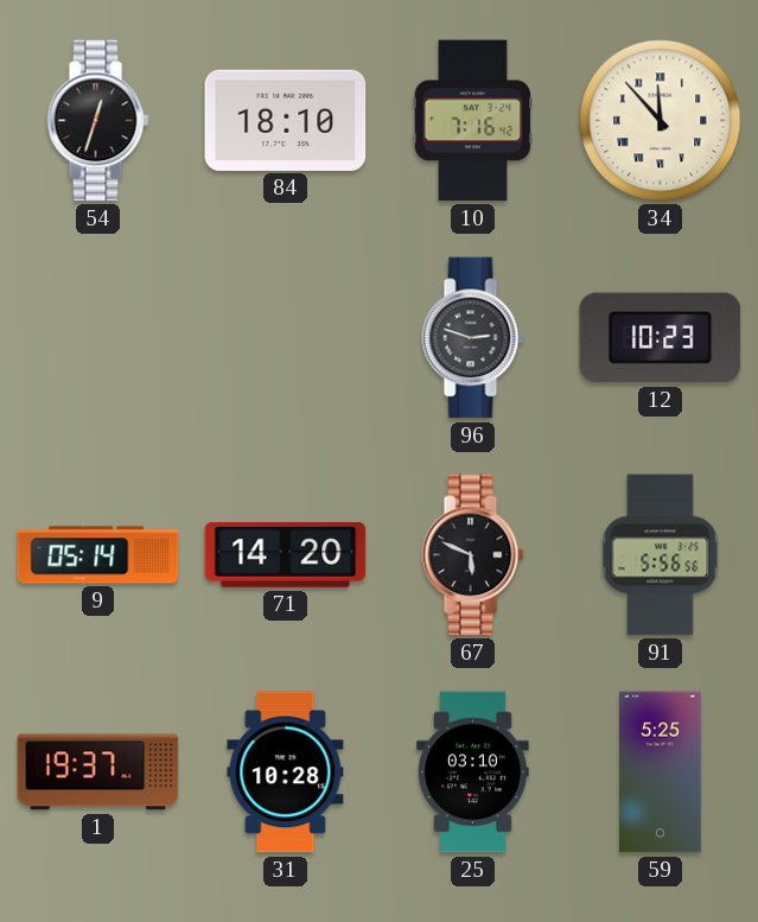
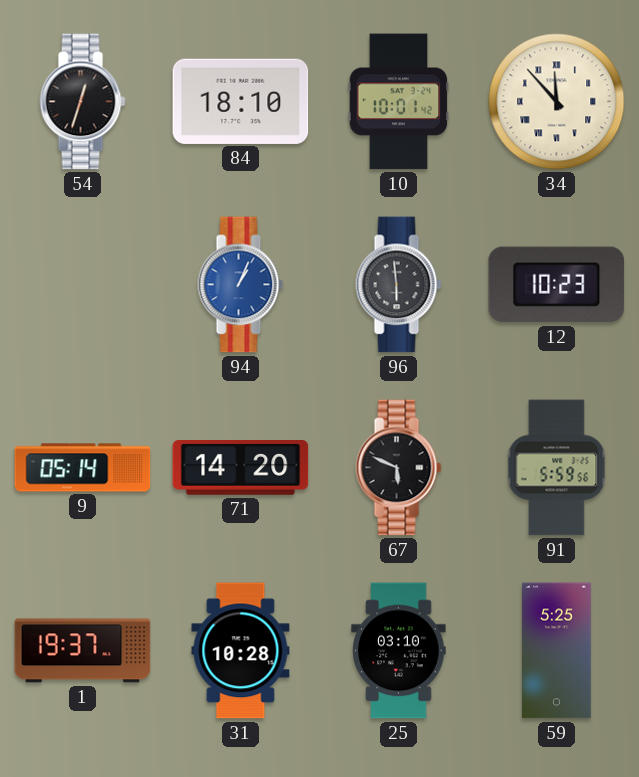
10: 7:16 -> 10:01 (399, 102)
94: none -> 1:04 (241, 285)
96: 2:48 -> 5:59 (399, 285)
91: 5:56 -> 5:59 (557, 468)
